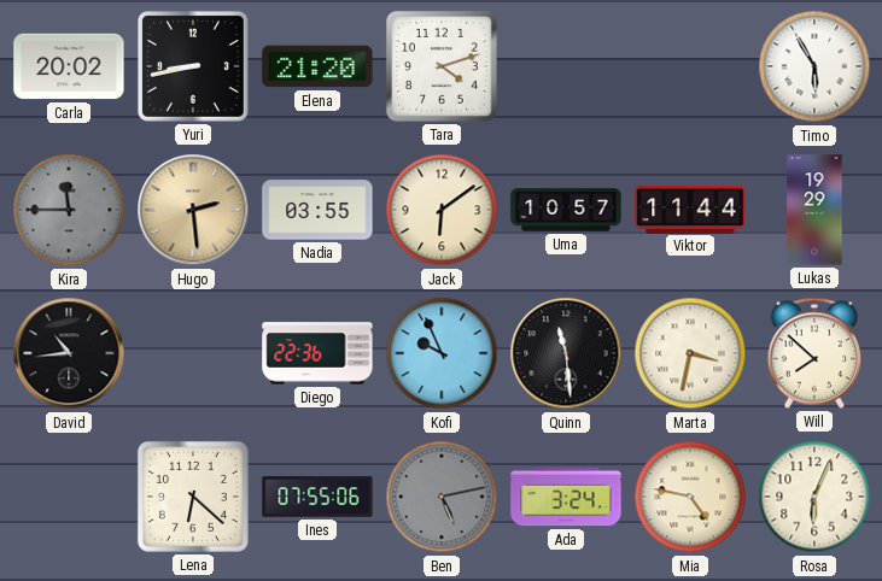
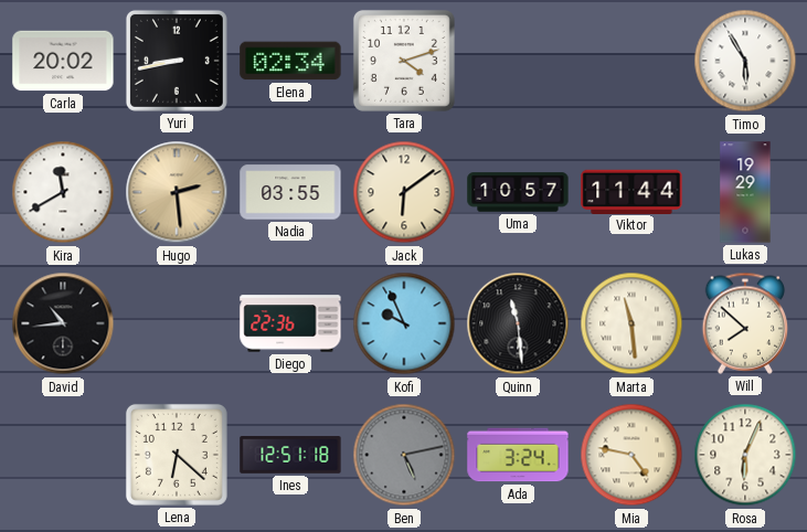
Elena: 21:20 -> 02:34 (290, 61)
Kira: 11:45 -> 11:40 (63, 192)
Kira dial: grey -> white (63, 192)
Marta: 3:32 -> 11:29 (631, 323)
Ines: 07:55 -> 12:51 (290, 455)
